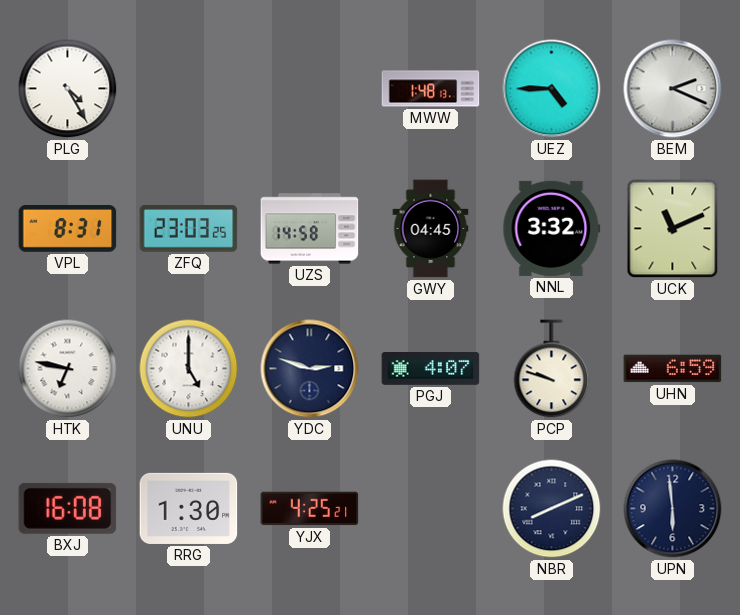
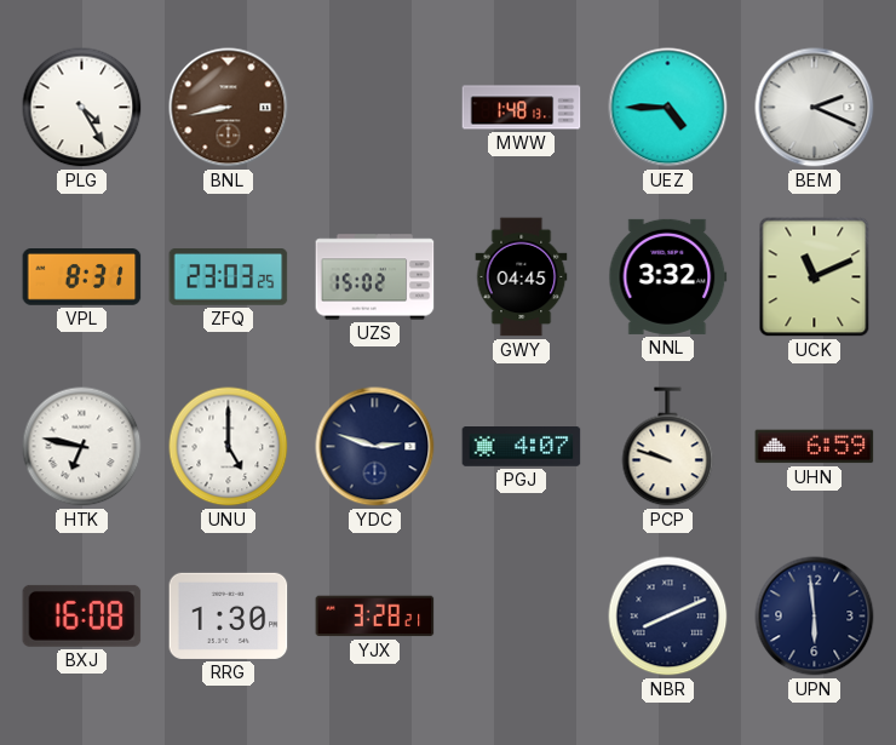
BNL: none -> 8:43 (229, 108)
UZS: 14:58 -> 15:02 (375, 277)
YJX: 4:25 -> 3:28 (375, 617)
